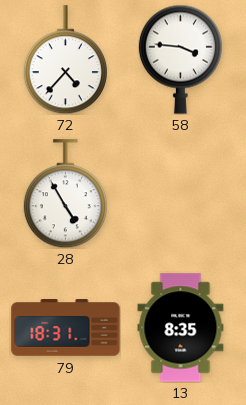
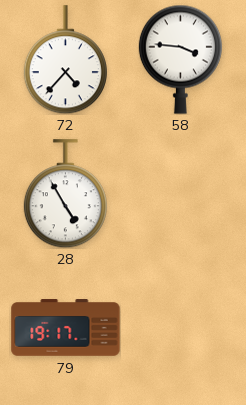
79: 18:31 -> 19:17 (66, 328)
13: 8:35 -> none (181, 328)
